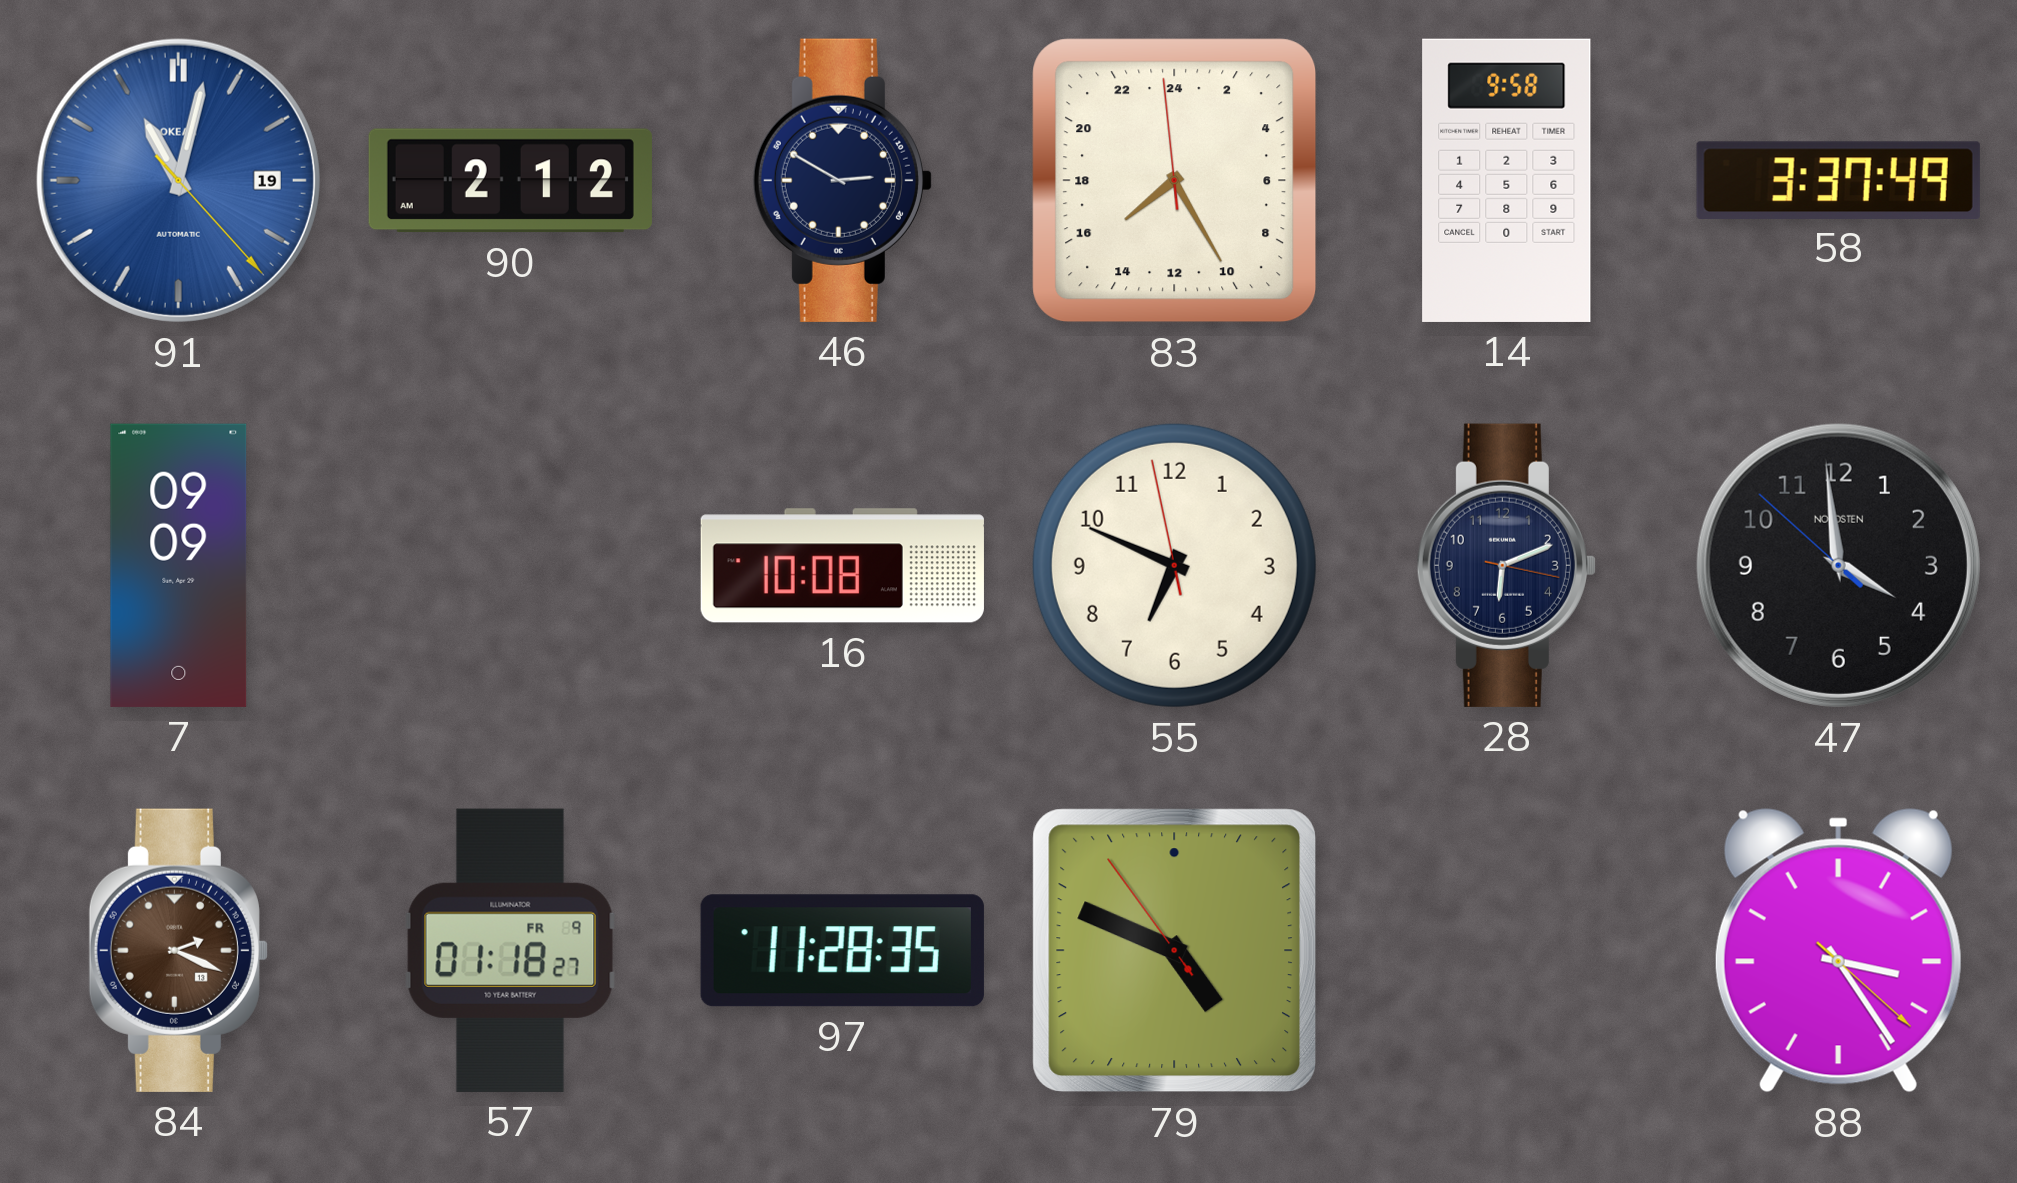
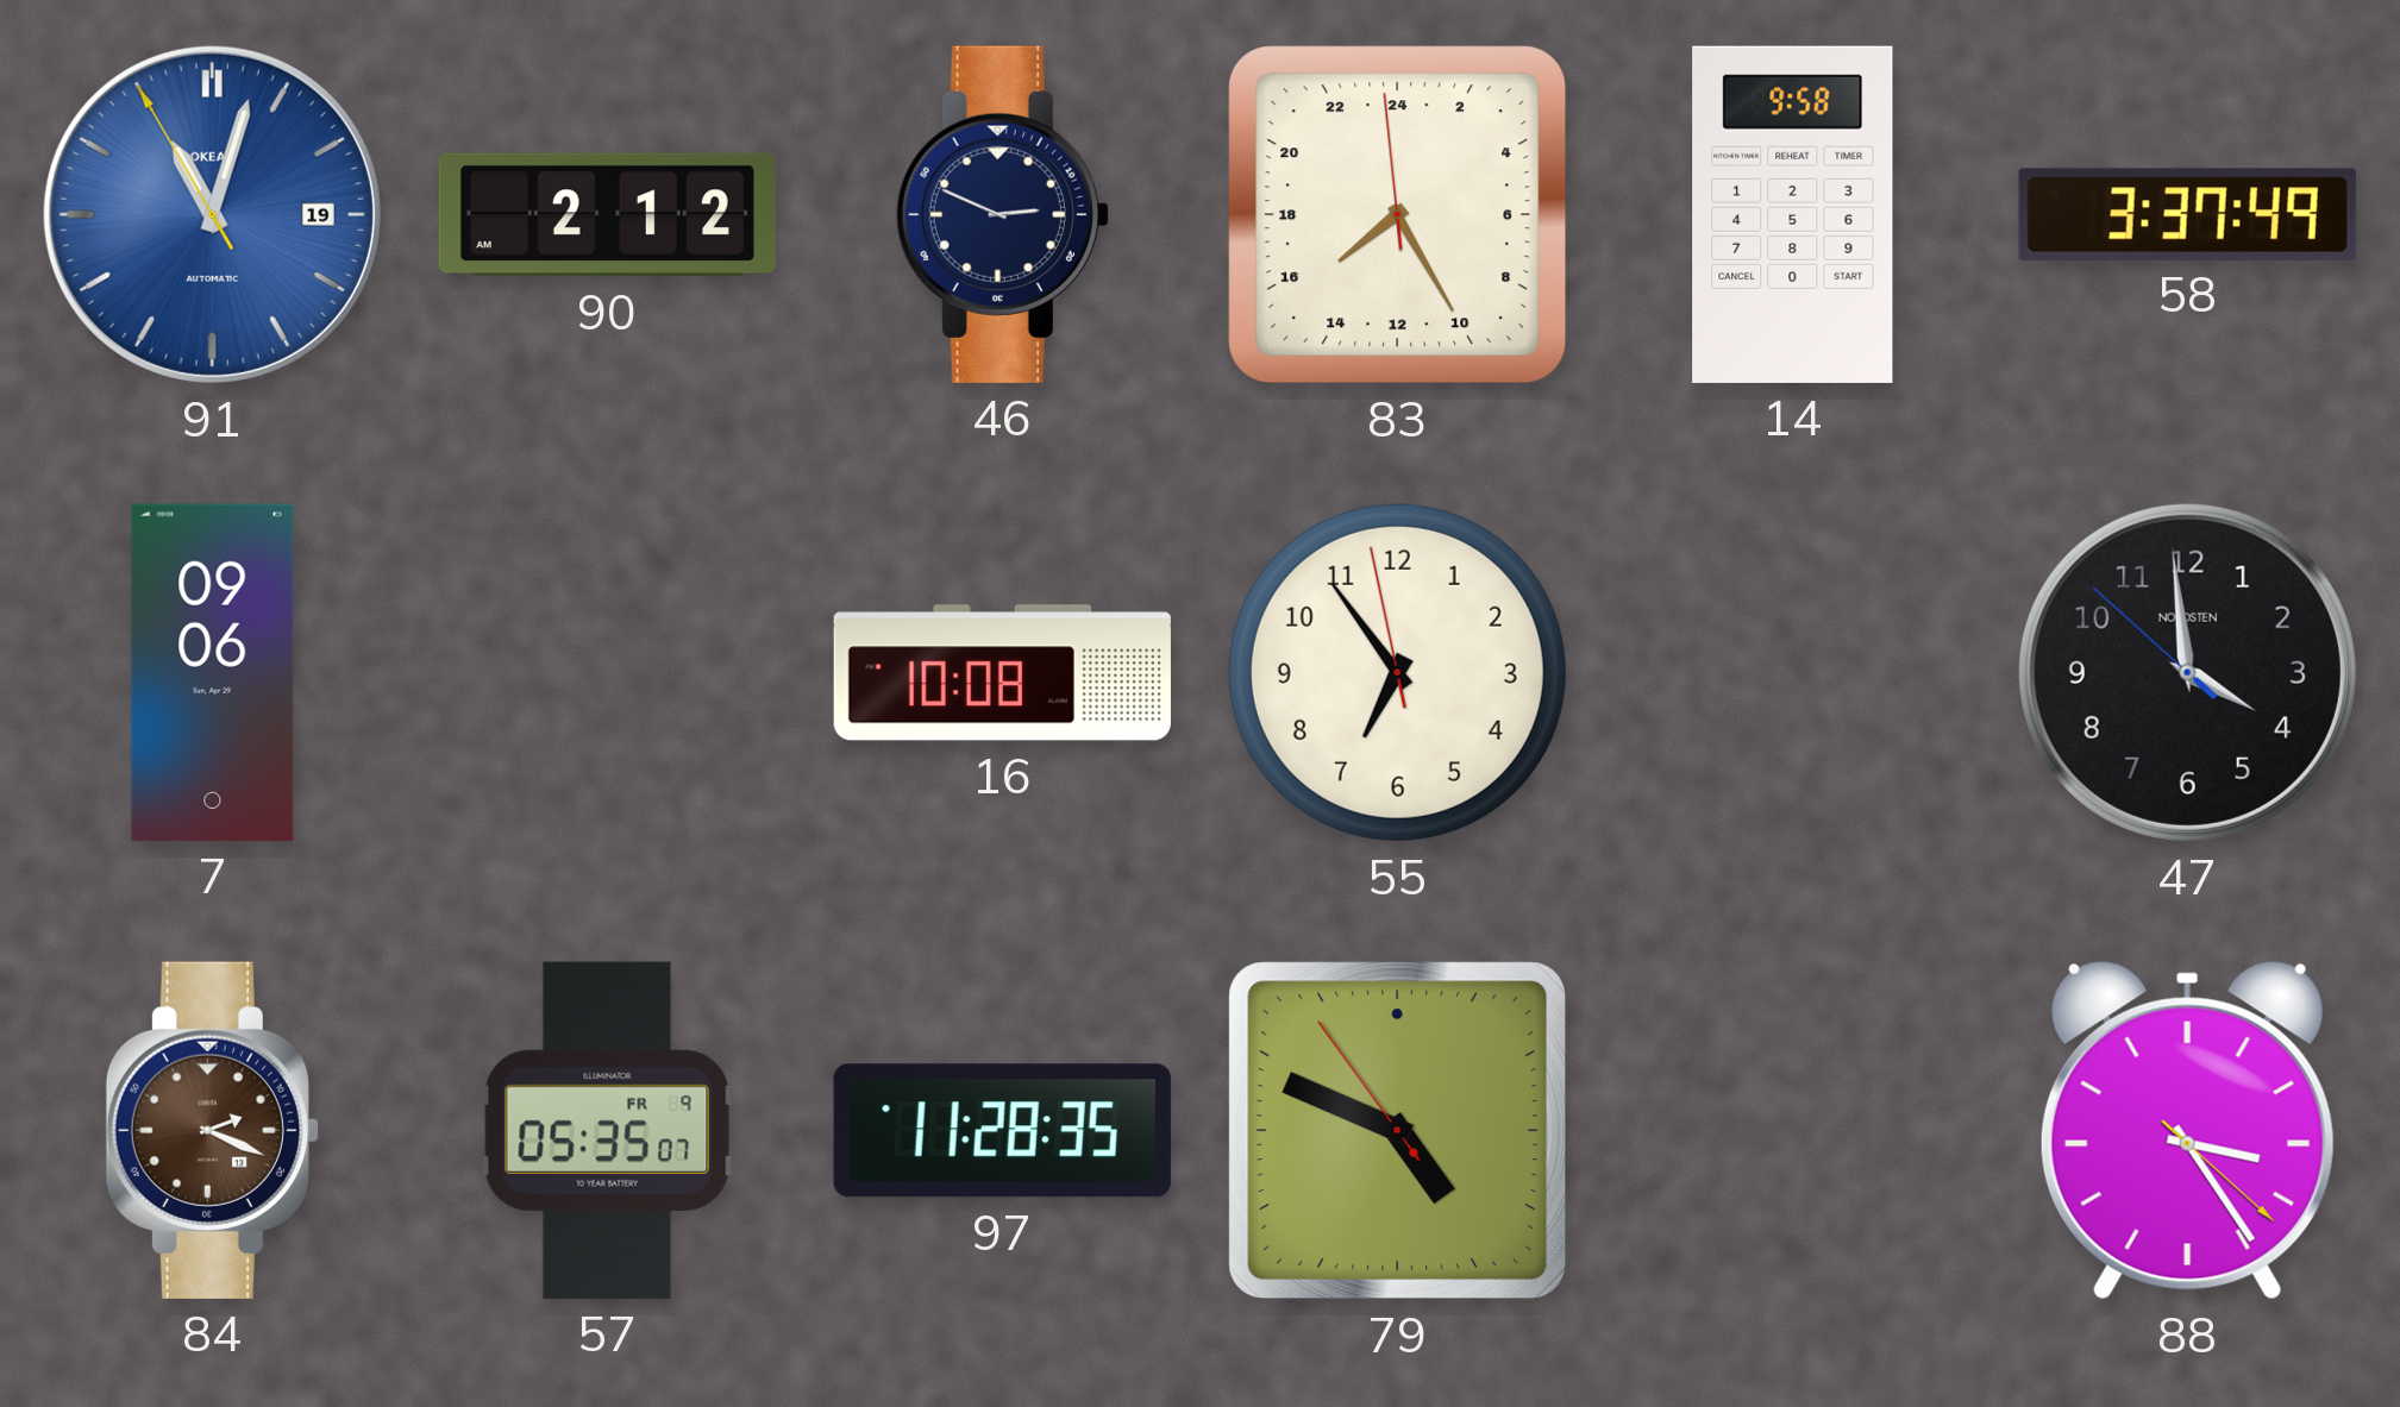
91: 11:02:23 -> 11:02:55 (212, 214)
46: 2:50 -> 2:49 (1002, 214)
7: 09:09 -> 09:06 (213, 672)
55: 6:48 -> 6:53 (1397, 672)
28: 6:11 -> none (1506, 565)
57: 01:18 -> 05:35 (608, 1130)
